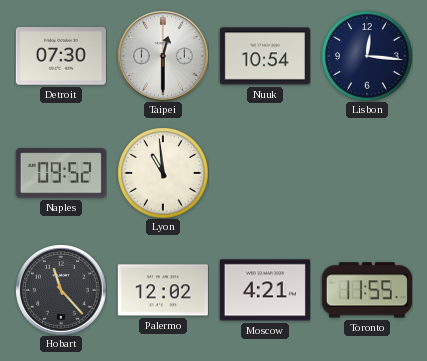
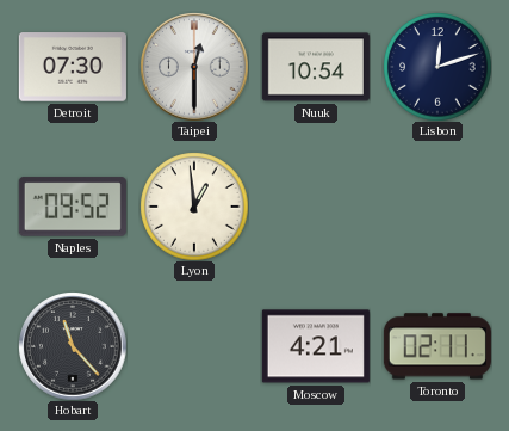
Lisbon: 12:16 -> 12:12 (437, 67)
Lyon: 10:59 -> 12:59 (194, 207)
Palermo: 12:02 -> none (163, 290)
Toronto: 11:55 -> 02:11 (437, 346)
